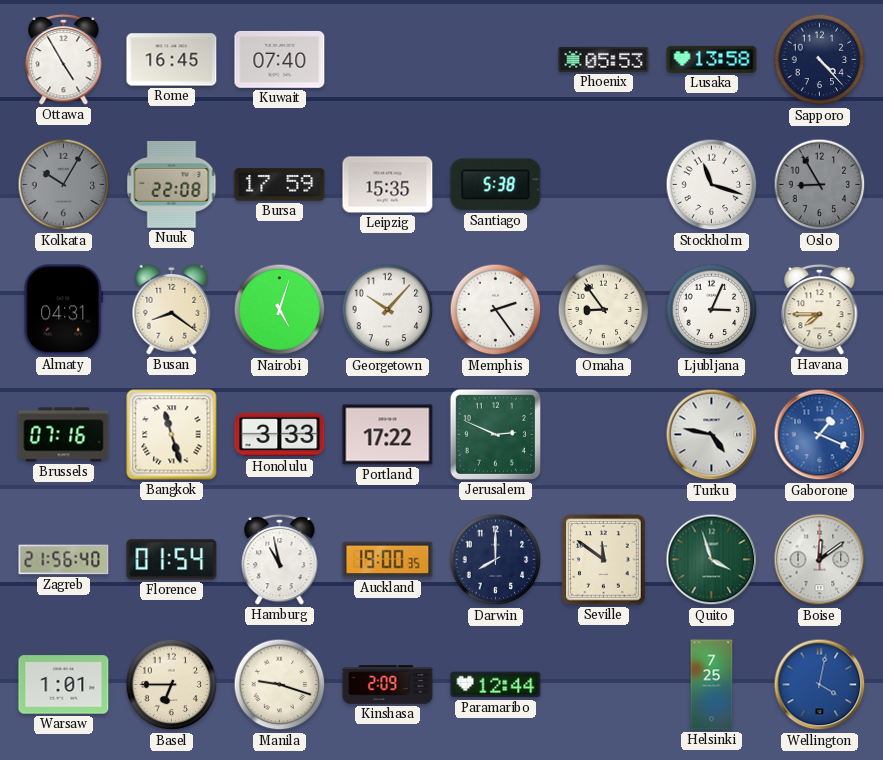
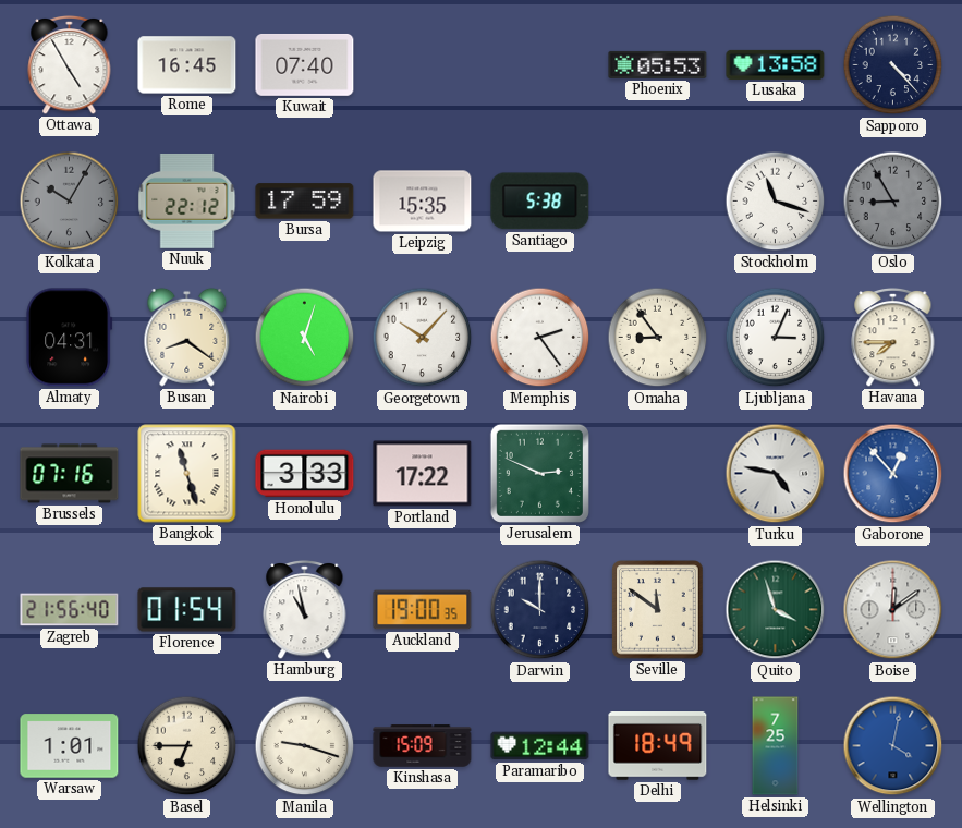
Nuuk: 22:08 -> 22:12 (187, 200)
Gaborone: 1:19 -> 12:53 (893, 474)
Darwin: 8:00 -> 10:00 (540, 610)
Kinshasa: 2:09 -> 15:09 (423, 746)
Delhi: none -> 18:49 (658, 746)
